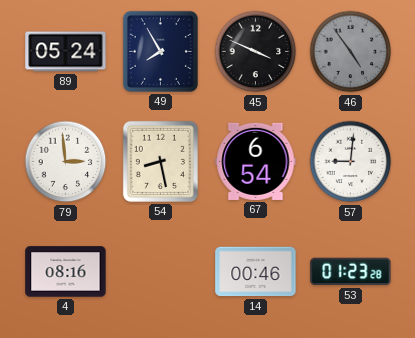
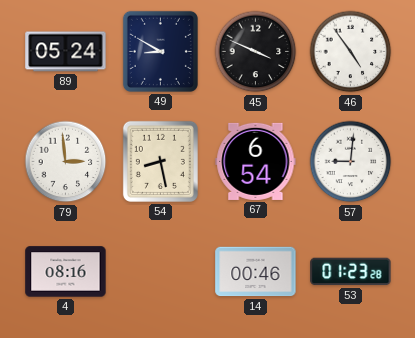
49: 7:55 -> 8:50 (160, 51)
46 dial: grey -> white (351, 52)
